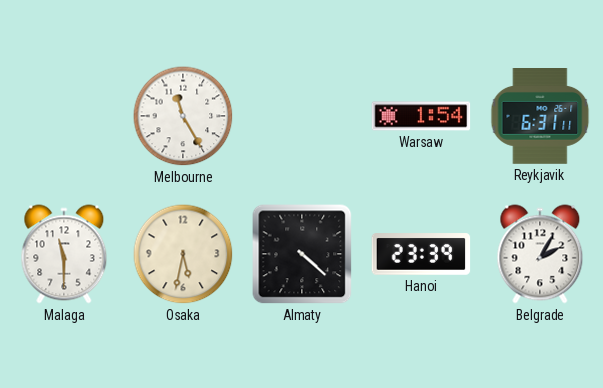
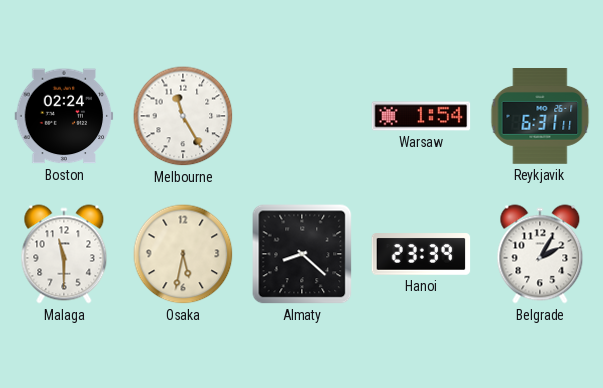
Boston: none -> 02:24 (64, 116)
Almaty: 4:22 -> 8:22 (302, 254)
